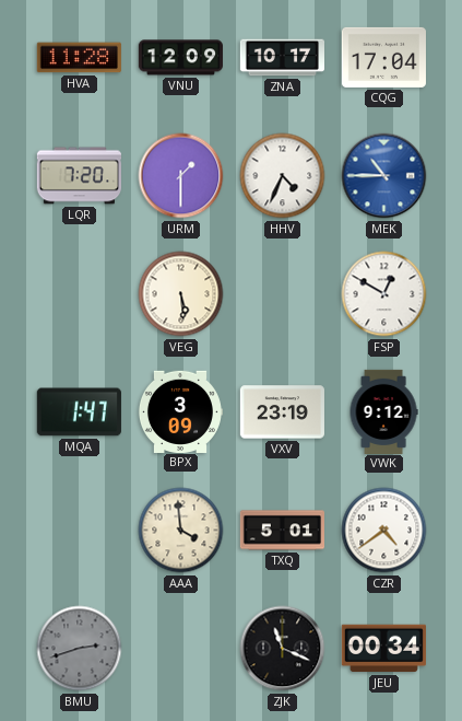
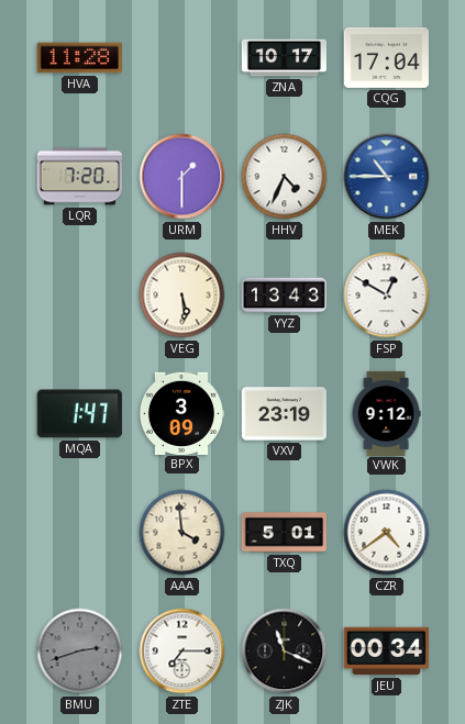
VNU: 12:09 -> none (180, 58)
YYZ: none -> 13:43 (284, 296)
ZTE: none -> 7:15 (182, 651)
